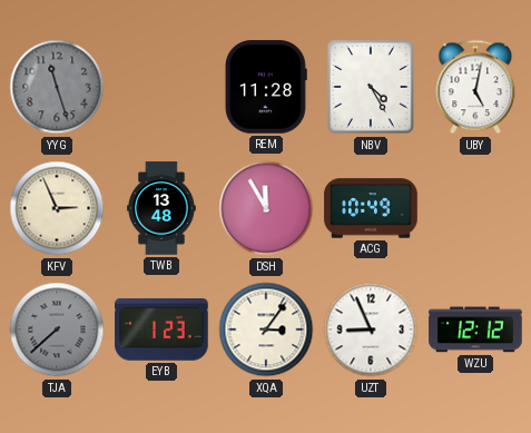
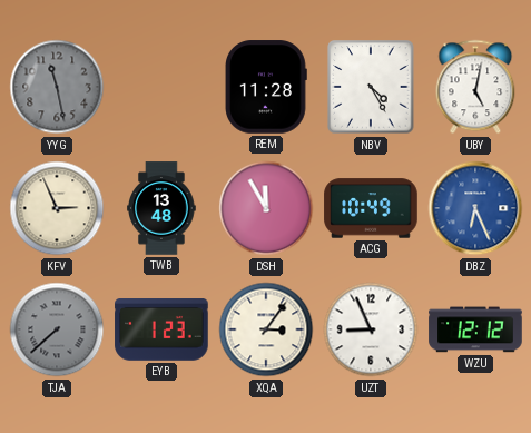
YYG: 11:27 -> 11:28 (57, 87)
DBZ: none -> 6:26 (475, 208)
